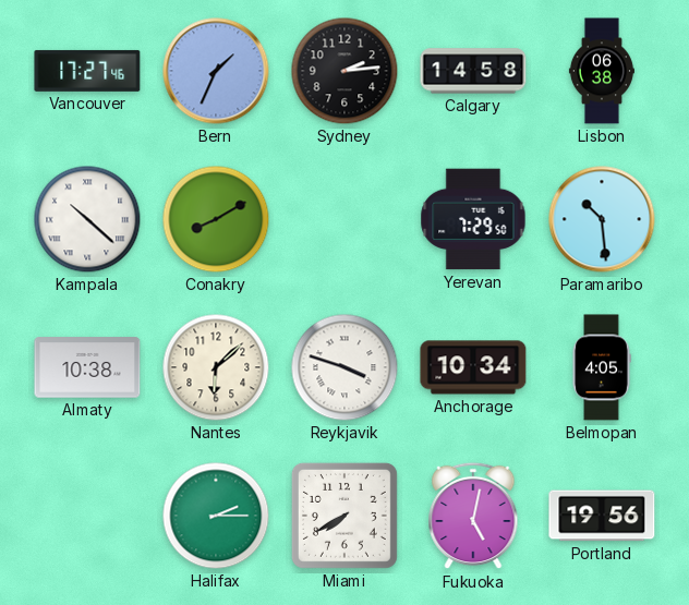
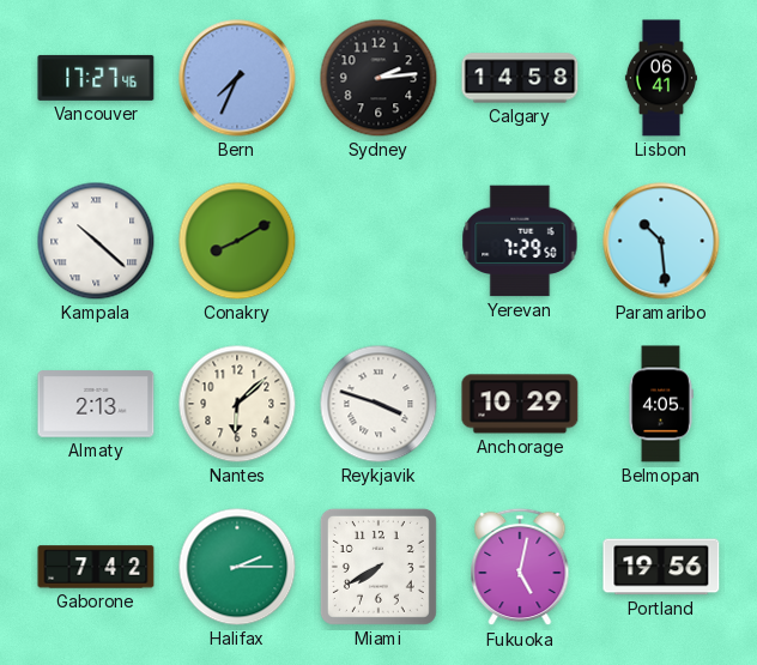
Bern: 1:34 -> 7:34 (237, 78)
Lisbon: 06:38 -> 06:41 (661, 78)
Almaty: 10:38 -> 2:13 (96, 404)
Anchorage: 10:34 -> 10:29 (520, 404)
Gaborone: none -> 7:42 (96, 567)
